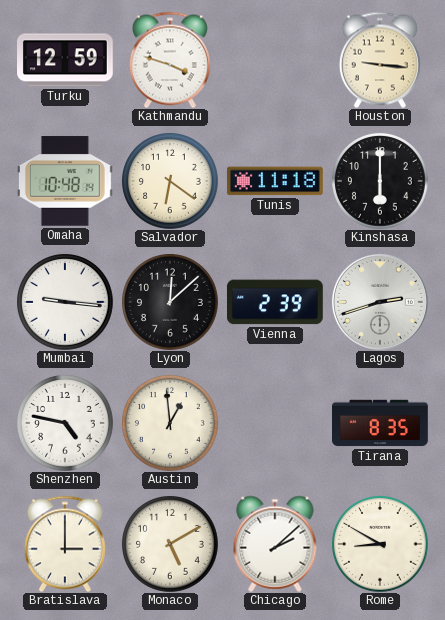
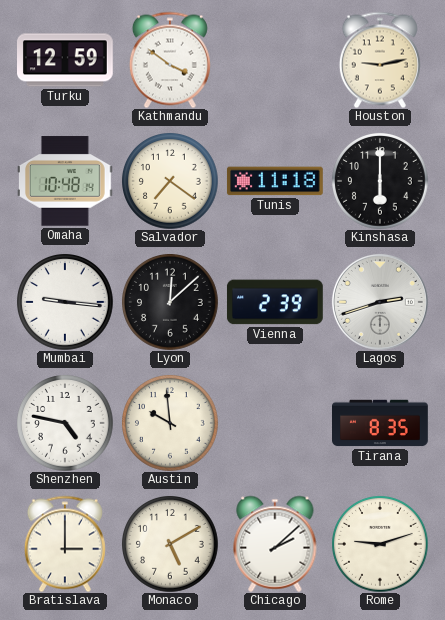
Kathmandu: 3:48 -> 3:51 (170, 60)
Houston: 9:16 -> 9:13 (380, 60)
Salvador: 6:21 -> 7:21 (170, 181)
Austin: 12:59 -> 9:59 (170, 423)
Rome: 8:50 -> 9:12 (380, 544)
